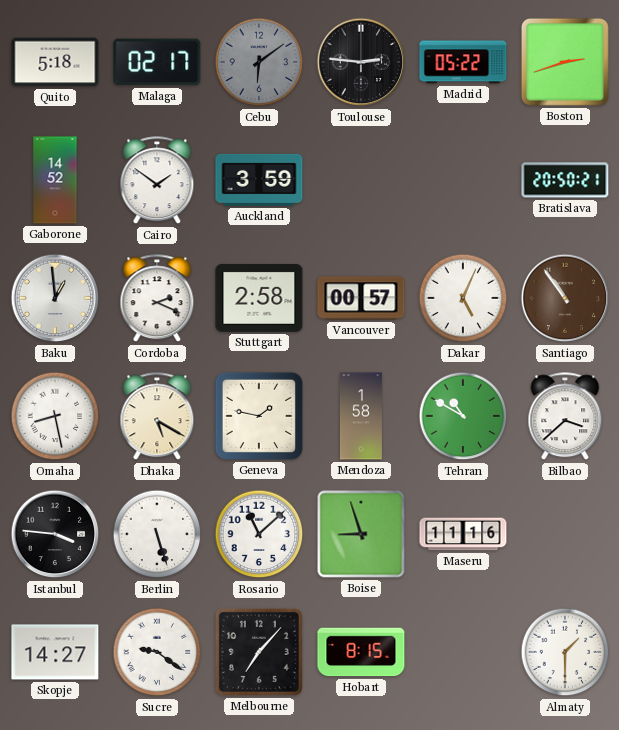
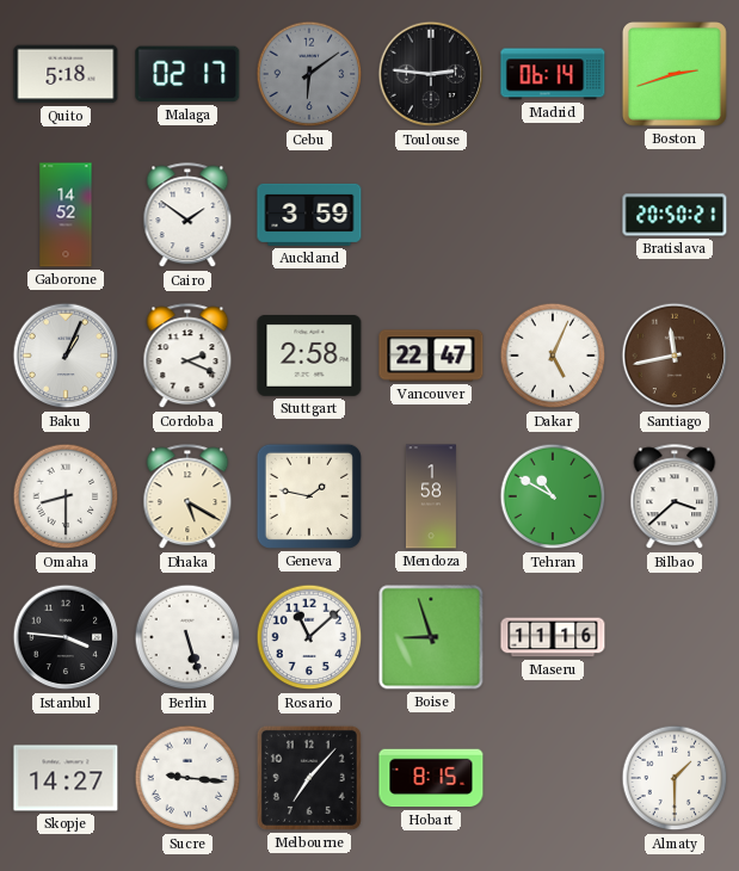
Madrid: 05:22 -> 06:14 (553, 74)
Baku: 12:59 -> 1:04 (66, 356)
Vancouver: 00:57 -> 22:47 (431, 356)
Santiago: 10:54 -> 11:43 (675, 356)
Omaha: 8:28 -> 8:30 (66, 496)
Sucre: 9:21 -> 9:16 (187, 778)
